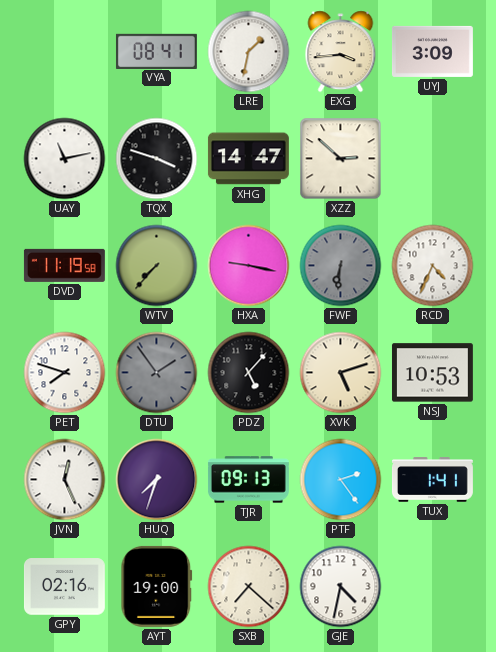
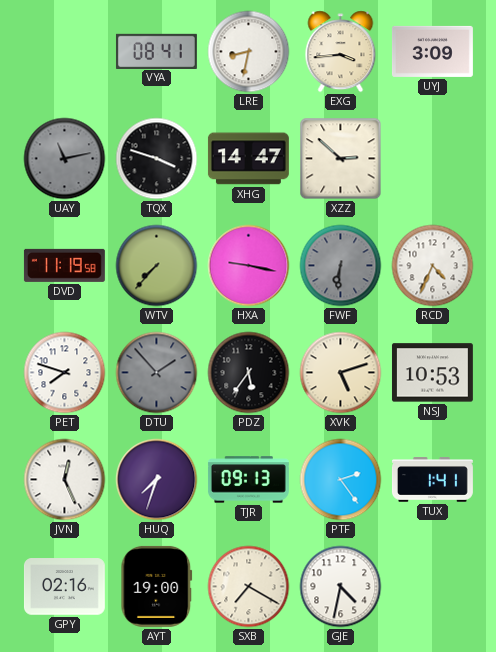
LRE: 1:32 -> 8:32 (249, 52)
UAY dial: white -> grey (65, 159)
DTU: 1:54 -> 1:53 (157, 373)
PDZ: 5:07 -> 5:36 (249, 373)
SXB: 7:22 -> 7:20 (249, 587)
